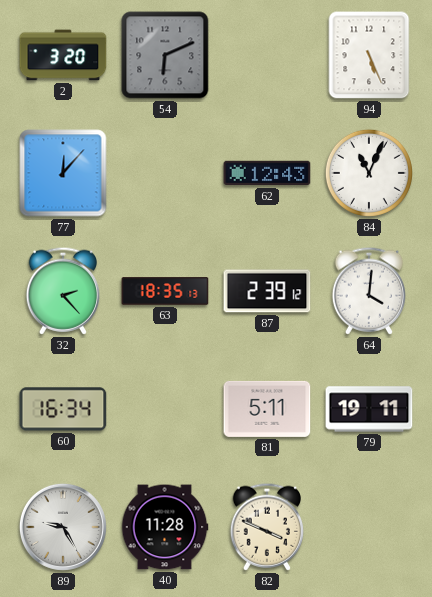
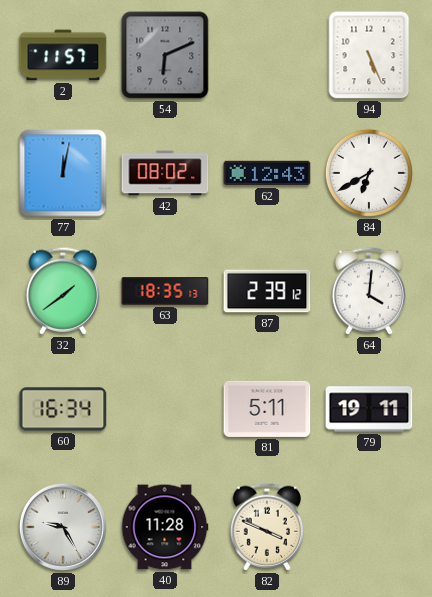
2: 3:20 -> 11:57 (63, 55)
77: 12:07 -> 12:02 (63, 173)
42: none -> 08:02 (165, 173)
84: 11:04 -> 6:40 (369, 173)
32: 2:23 -> 1:39 (63, 291)
